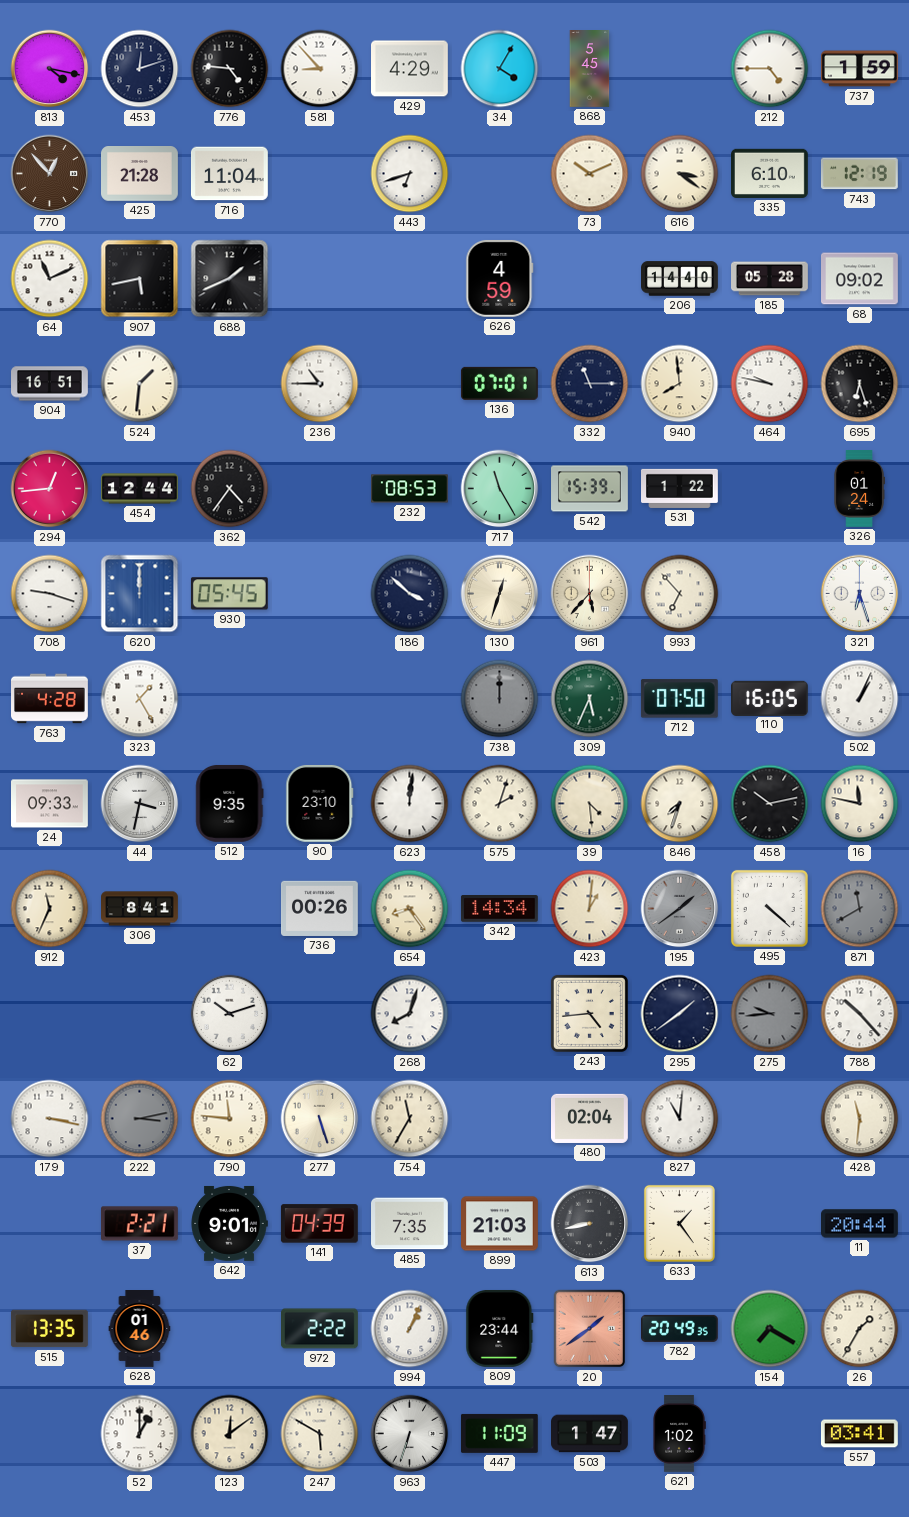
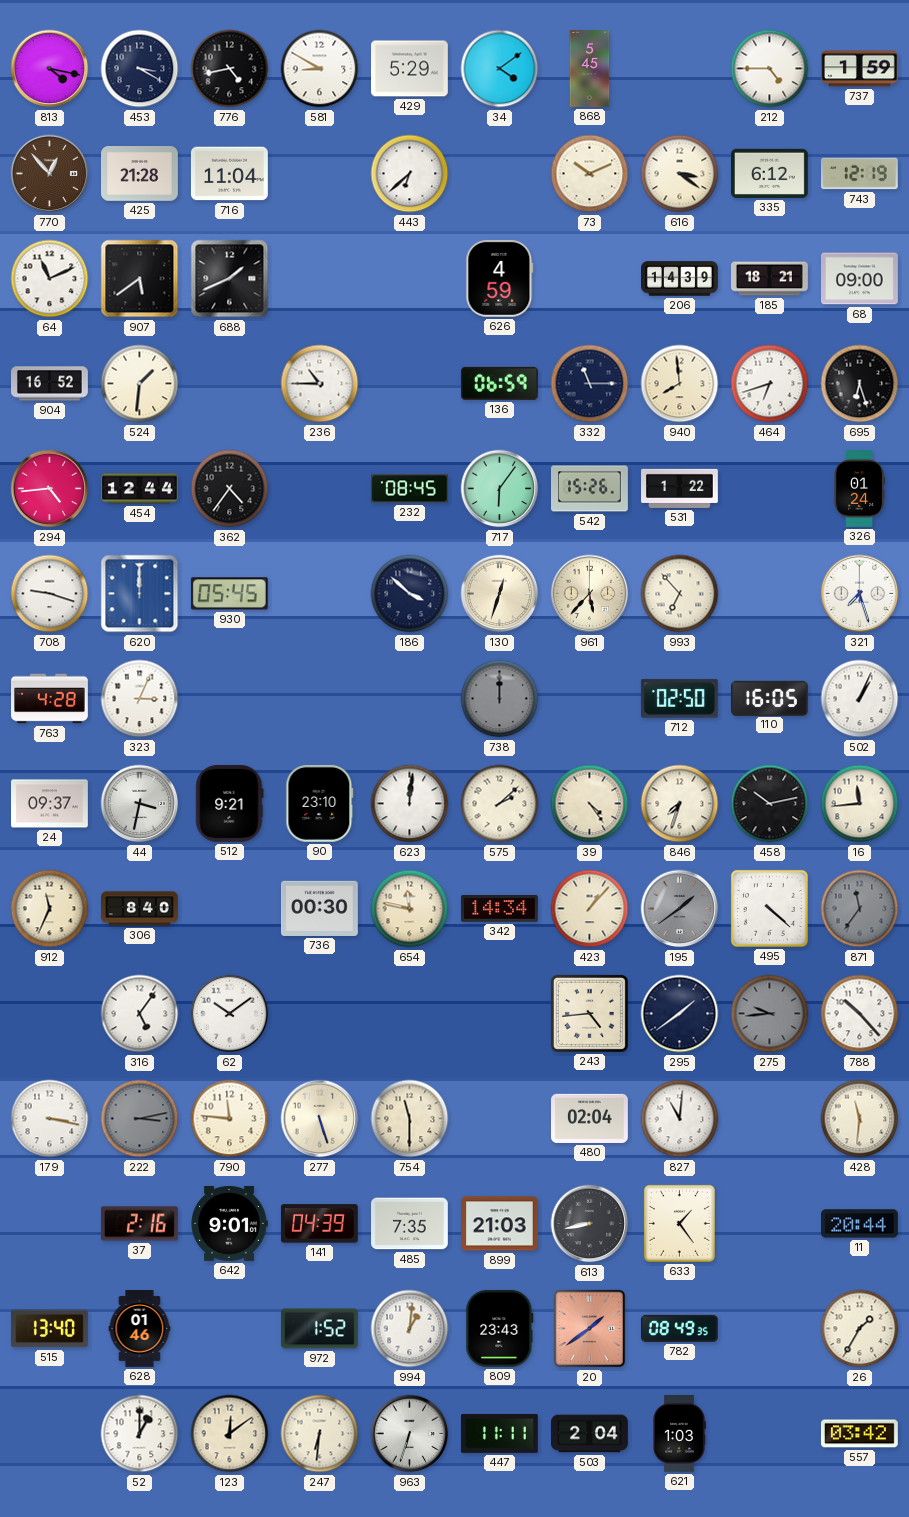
453: 12:12 -> 3:20 (140, 69)
776: 4:46 -> 4:43 (230, 69)
581: 8:53 -> 8:50 (320, 69)
429: 4:29 -> 5:29 (410, 69)
34: 4:05 -> 4:09 (500, 69)
443: 6:42 -> 6:38 (410, 174)
335: 6:10 -> 6:12 (770, 173)
907: 5:43 -> 5:39 (140, 279)
206: 14:40 -> 14:39 (680, 279)
185: 05:28 -> 18:21 (770, 279)
68: 09:02 -> 09:00 (860, 279)
904: 16:51 -> 16:52 (50, 384)
136: 07:01 -> 06:59 (499, 383)
464: 9:47 -> 6:42 (770, 384)
294: 12:44 -> 4:44 (50, 489)
232: 08:53 -> 08:45 (410, 489)
717: 11:25 -> 6:06 (500, 489)
542: 15:39 -> 15:26 (590, 489)
321: 6:27 -> 7:27 (860, 594)
323: 1:25 -> 3:04 (140, 699)
309: 5:34 -> none (590, 699)
712: 07:50 -> 02:50 (679, 699)
24: 09:33 -> 09:37 (50, 804)
512: 9:35 -> 9:21 (230, 803)
575: 2:03 -> 2:08 (500, 804)
39: 4:29 -> 4:24 (590, 804)
16: 11:47 -> 11:44 (860, 804)
306: 8:41 -> 8:40 (140, 909)
736: 00:26 -> 00:30 (320, 908)
654: 8:24 -> 11:47 (410, 909)
423: 1:01 -> 1:07 (590, 909)
871: 11:40 -> 11:36 (860, 909)
316: none -> 5:06 (140, 1014)
62: 10:12 -> 10:09 (230, 1014)
268: 8:03 -> none (410, 1014)
754: 11:35 -> 11:30 (410, 1119)
37: 2:21 -> 2:16 (139, 1224)
515: 13:35 -> 13:40 (49, 1329)
972: 2:22 -> 1:52 (320, 1329)
994: 1:04 -> 1:01 (410, 1329)
809: 23:44 -> 23:43 (500, 1328)
782: 20:49 -> 08:49 (680, 1328)
154: 7:20 -> none (770, 1329)
247: 5:50 -> 6:31 (320, 1434)
447: 11:09 -> 11:11 (499, 1433)
503: 1:47 -> 2:04 (590, 1434)
621: 1:02 -> 1:03 (679, 1434)
557: 03:41 -> 03:42 (859, 1434)
